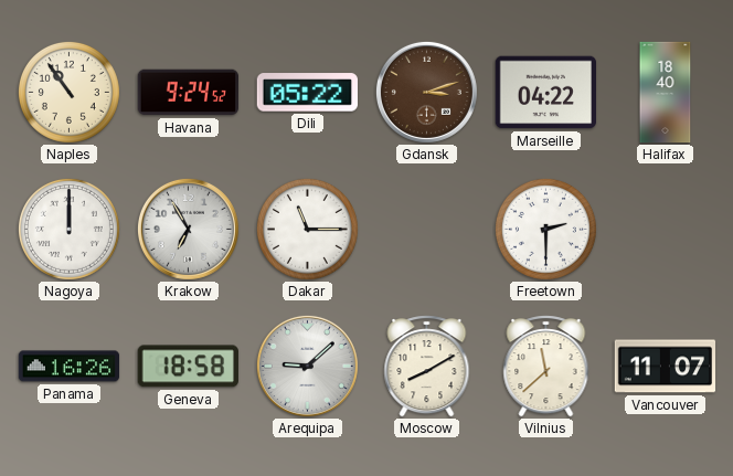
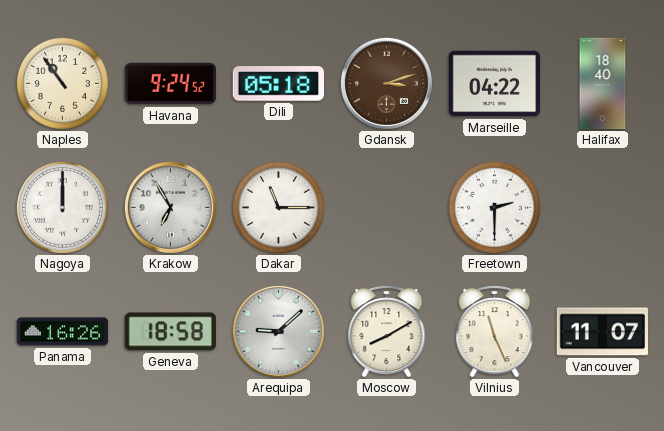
Dili: 05:22 -> 05:18 (278, 84)
Vilnius: 11:38 -> 11:26 (495, 332)
